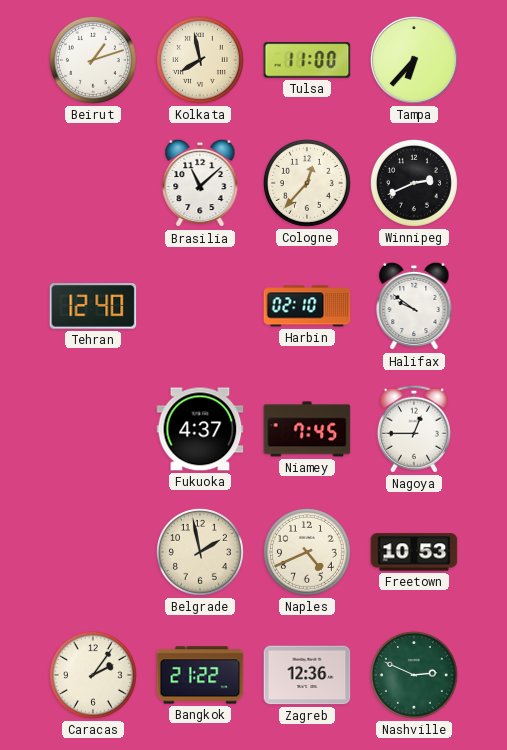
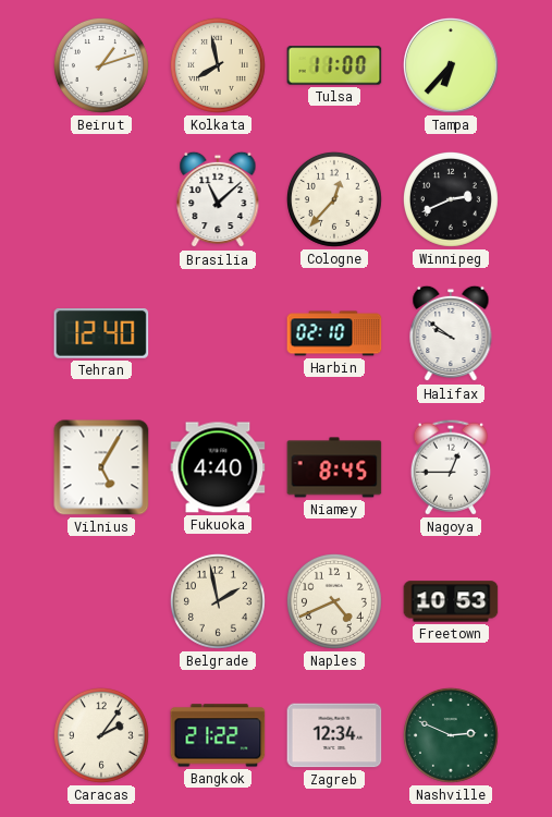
Vilnius: none -> 5:05 (101, 467)
Fukuoka: 4:37 -> 4:40 (218, 467)
Niamey: 7:45 -> 8:45 (334, 467)
Zagreb: 12:36 -> 12:34 (334, 735)
